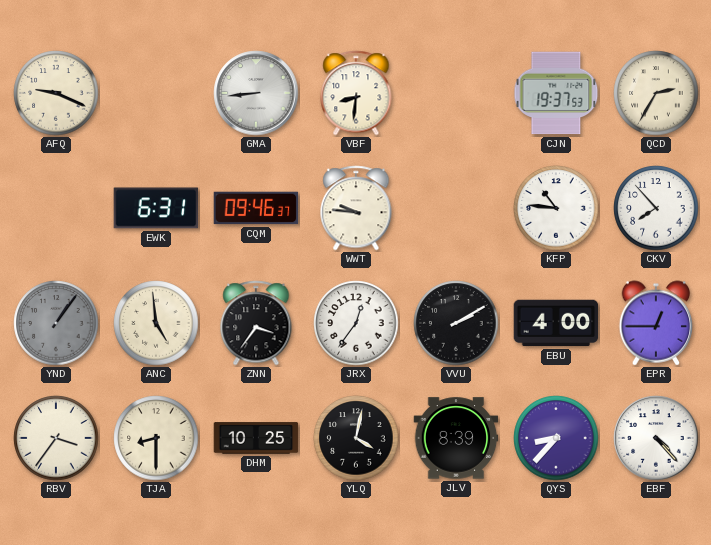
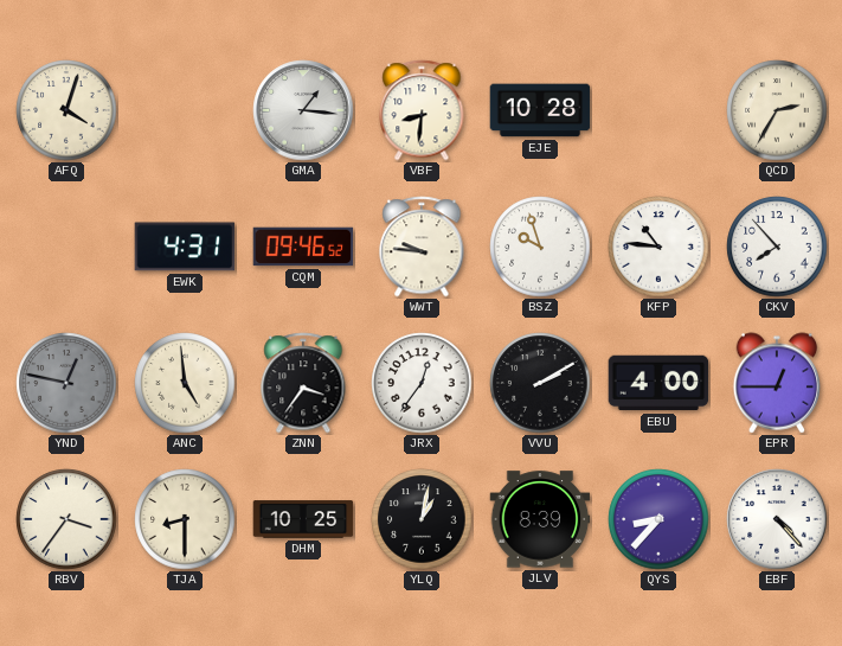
AFQ: 9:19 -> 4:03 (66, 110)
GMA: 8:44 -> 1:16 (303, 110)
EJE: none -> 10:28 (540, 110)
CJN: 19:37 -> none (556, 93)
EWK: 6:31 -> 4:31 (185, 247)
CQM: 09:46:37 -> 09:46:52 (303, 247)
BSZ: none -> 9:57 (540, 247)
YND: 1:06 -> 12:47 (66, 383)
YLQ: 4:02 -> 1:02 (422, 519)
